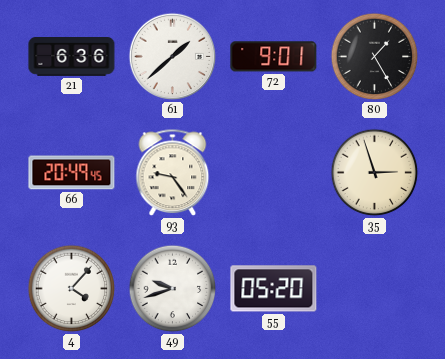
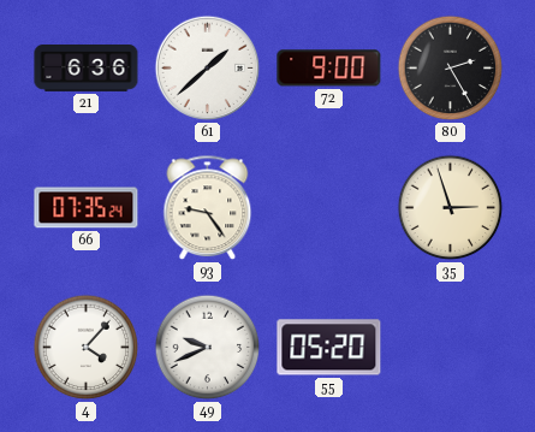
72: 9:01 -> 9:00 (329, 69)
80: 1:25 -> 2:25 (451, 69)
66: 20:49 -> 07:35 (87, 208)
49: 9:42 -> 9:41 (208, 348)
